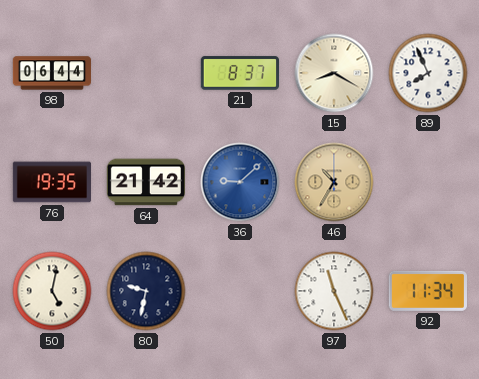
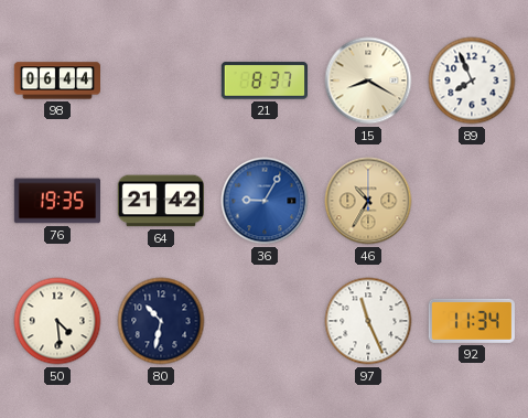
36: 9:08 -> 9:05 (265, 201)
50: 5:02 -> 4:29 (57, 321)
80: 9:32 -> 10:32 (161, 321)
